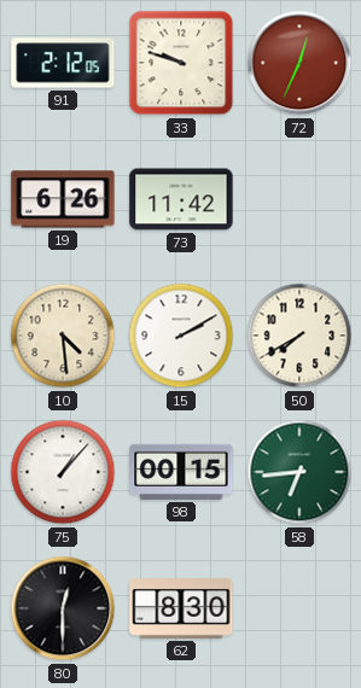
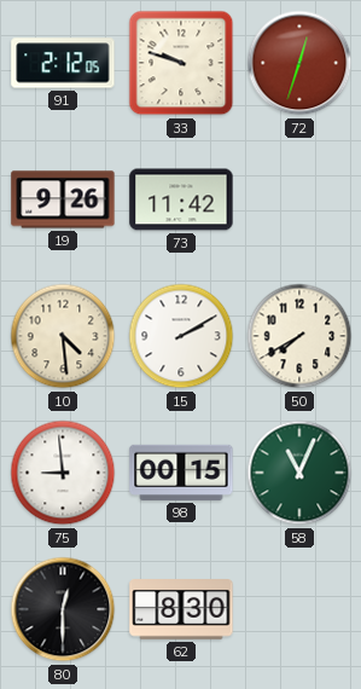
72: 12:34 -> 12:33 (299, 63)
19: 6:26 -> 9:26 (63, 199)
75: 1:07 -> 8:59 (63, 473)
58: 6:44 -> 11:04 (299, 473)
